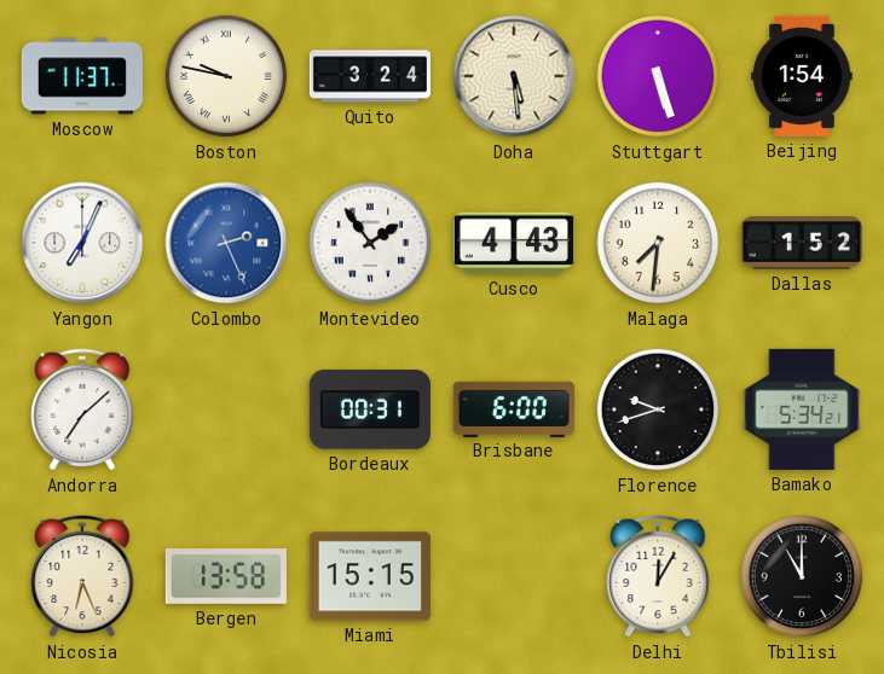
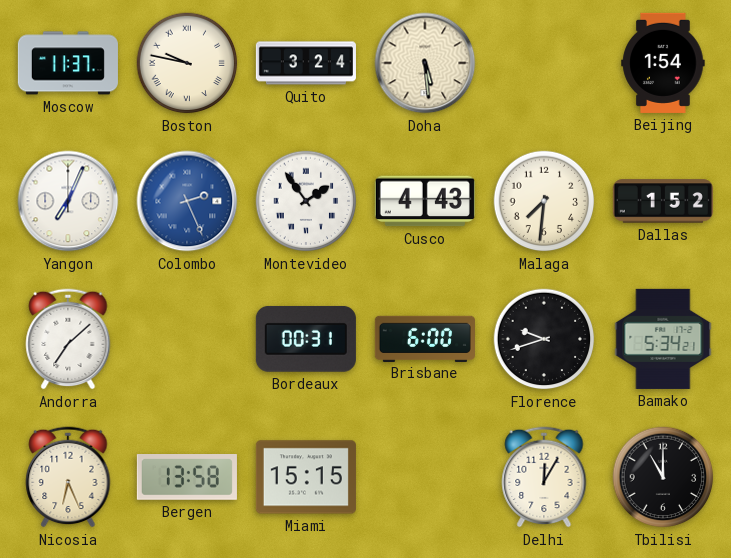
Stuttgart: 5:27 -> none (658, 76)
